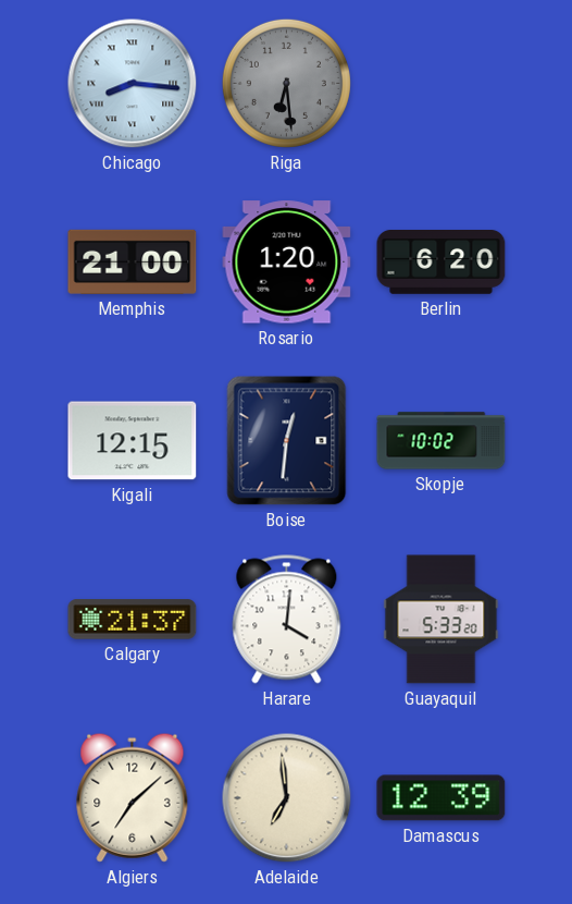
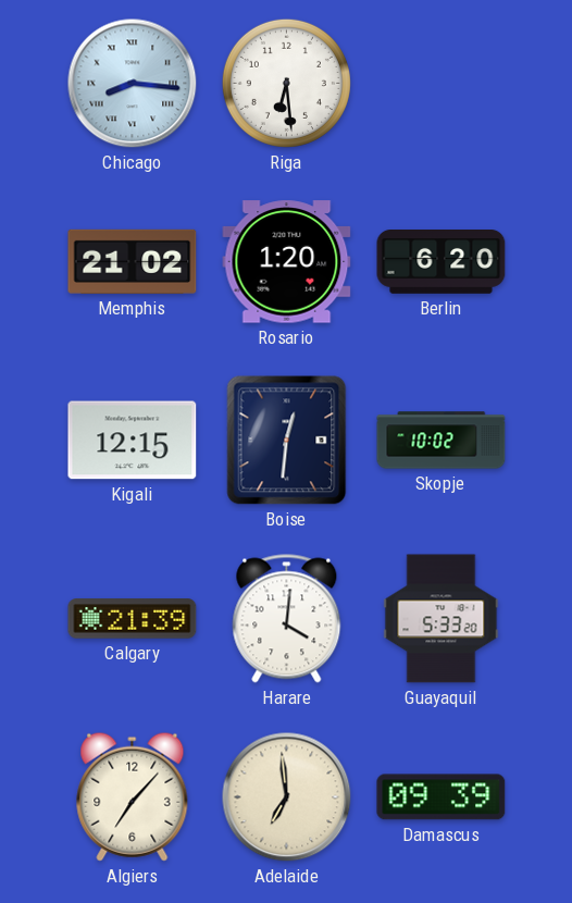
Riga dial: grey -> white (286, 83)
Memphis: 21:00 -> 21:02 (133, 261)
Calgary: 21:37 -> 21:39 (133, 619)
Algiers: 7:08 -> 7:07 (133, 796)
Damascus: 12:39 -> 09:39 (442, 797)
